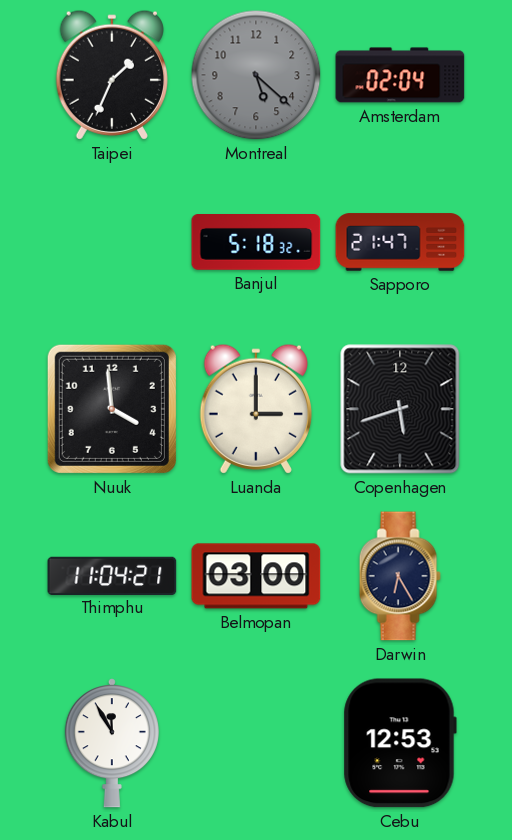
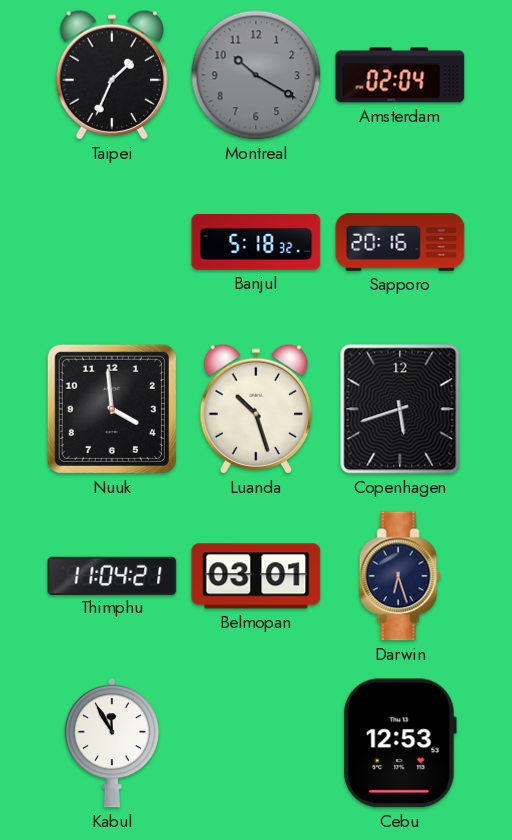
Montreal: 5:22 -> 10:20 (256, 75)
Sapporo: 21:47 -> 20:16 (400, 242)
Luanda: 3:00 -> 10:27 (255, 409)
Belmopan: 03:00 -> 03:01 (256, 576)
Darwin: 6:25 -> 6:27 (400, 576)
